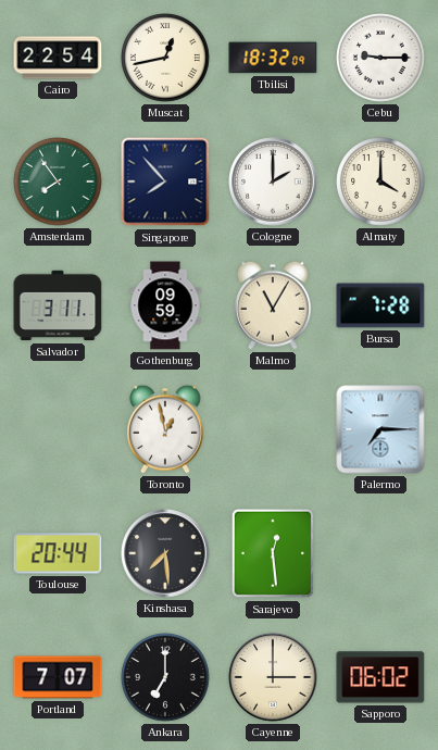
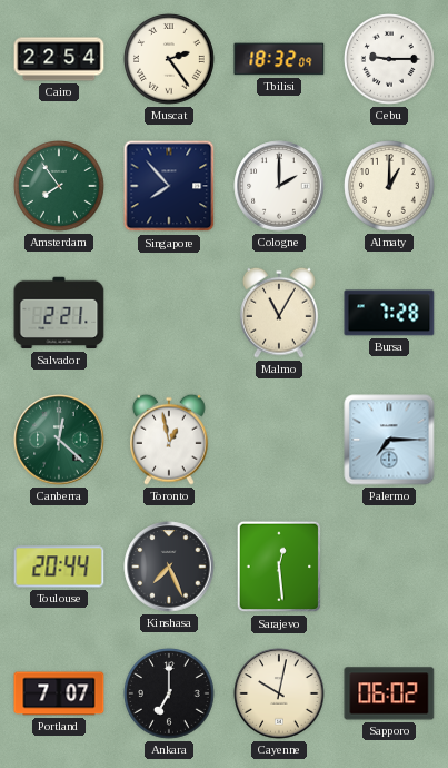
Muscat: 12:43 -> 2:24 (169, 59)
Almaty: 4:00 -> 1:00 (389, 186)
Salvador: 3:11 -> 2:21 (59, 313)
Gothenburg: 09:59 -> none (165, 305)
Canberra: none -> 12:22 (59, 440)
Kinshasa: 7:29 -> 7:26 (169, 567)
Cayenne: 3:00 -> 10:02 (279, 693)
